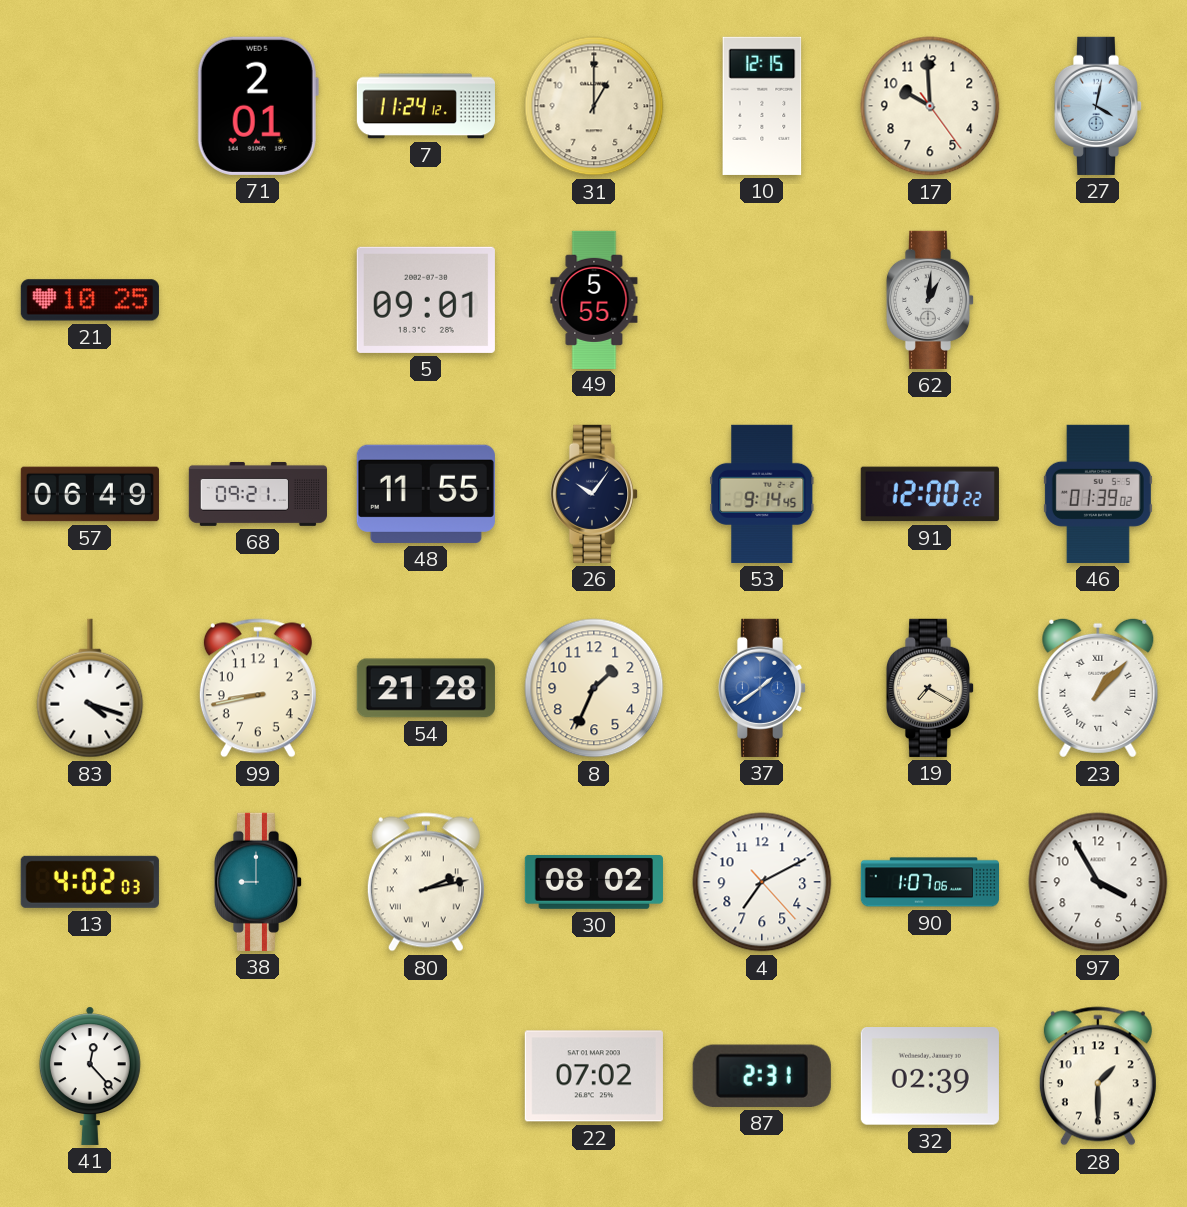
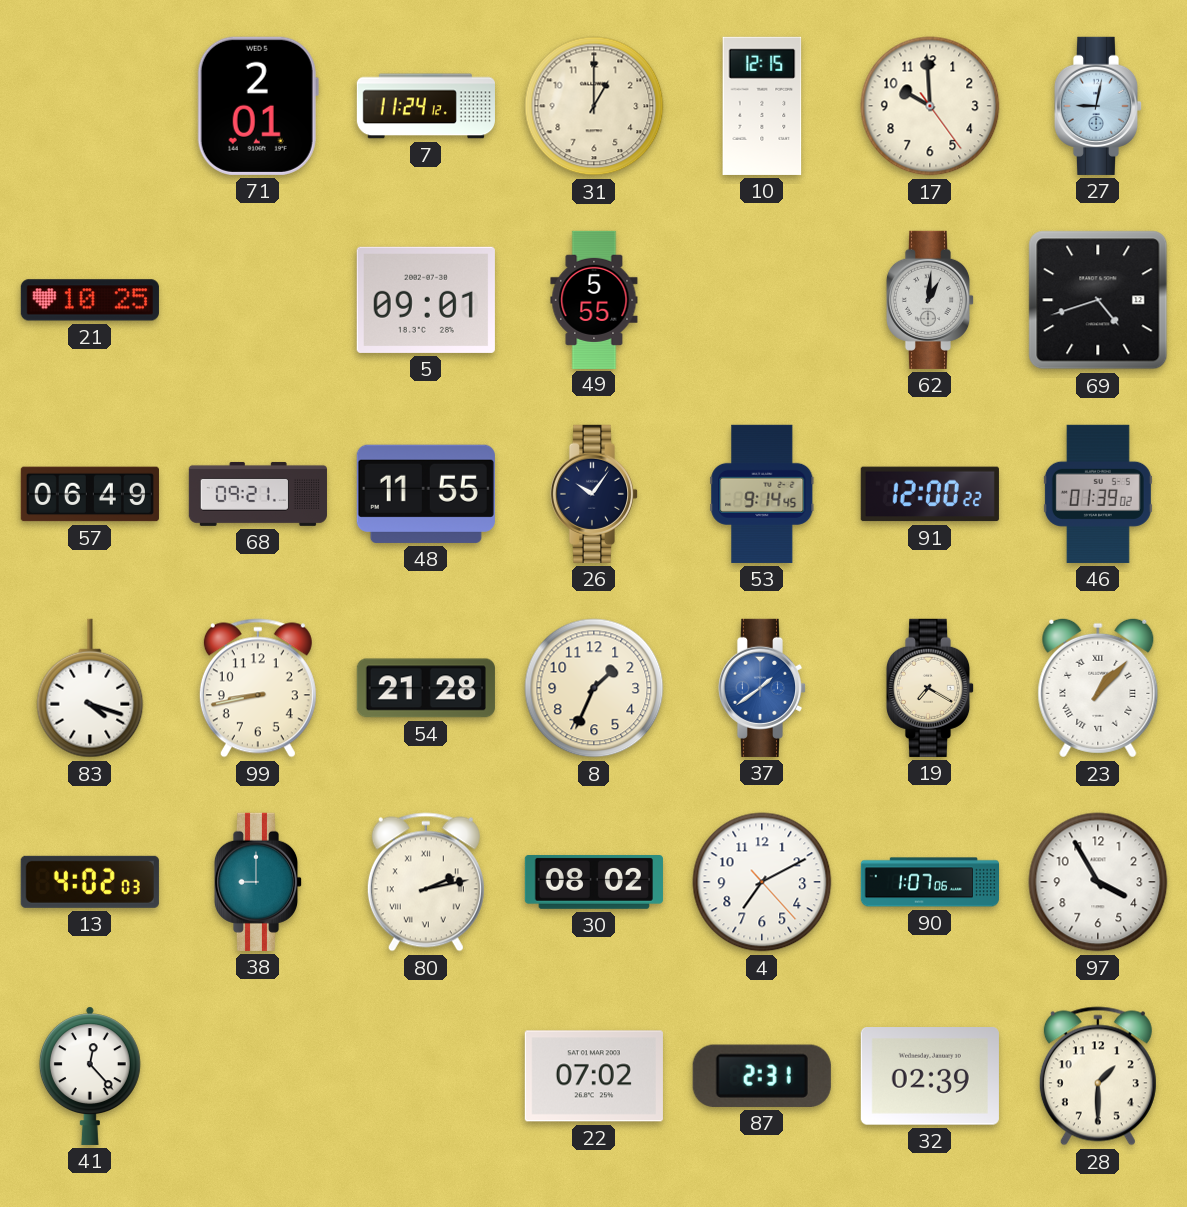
27: 4:02 -> 9:02 (1098, 106)
69: none -> 4:42 (1098, 300)
